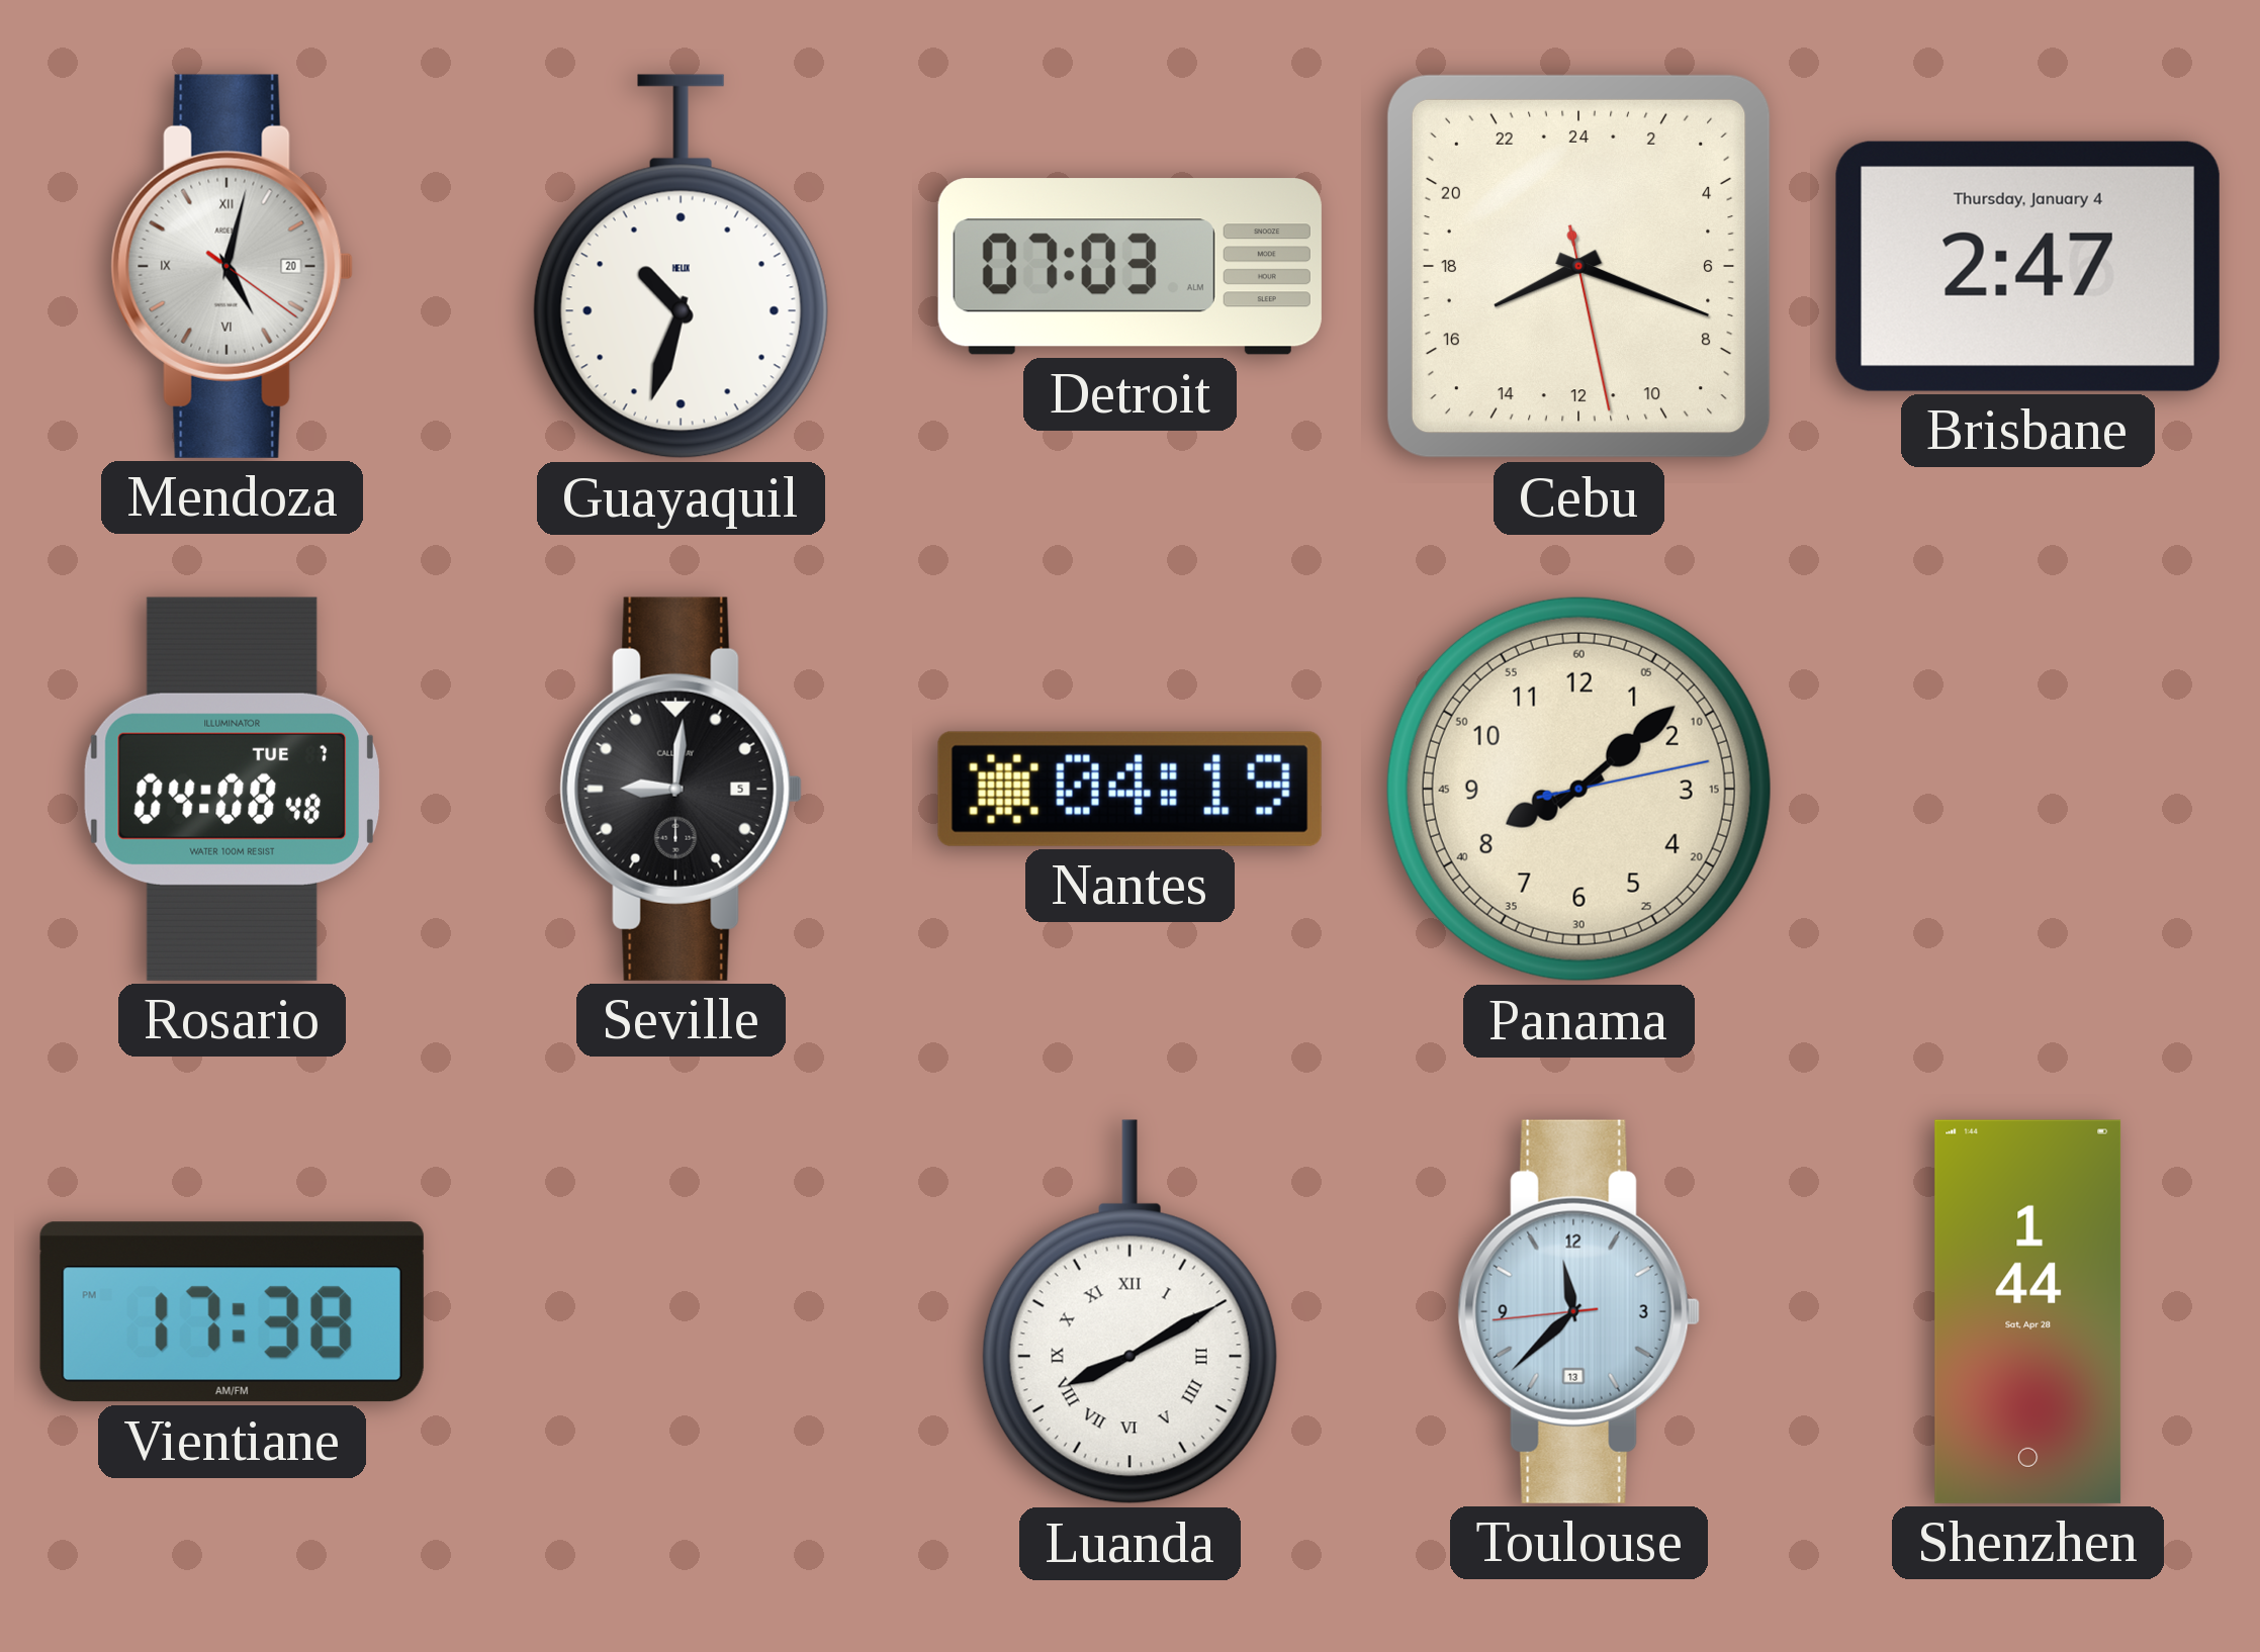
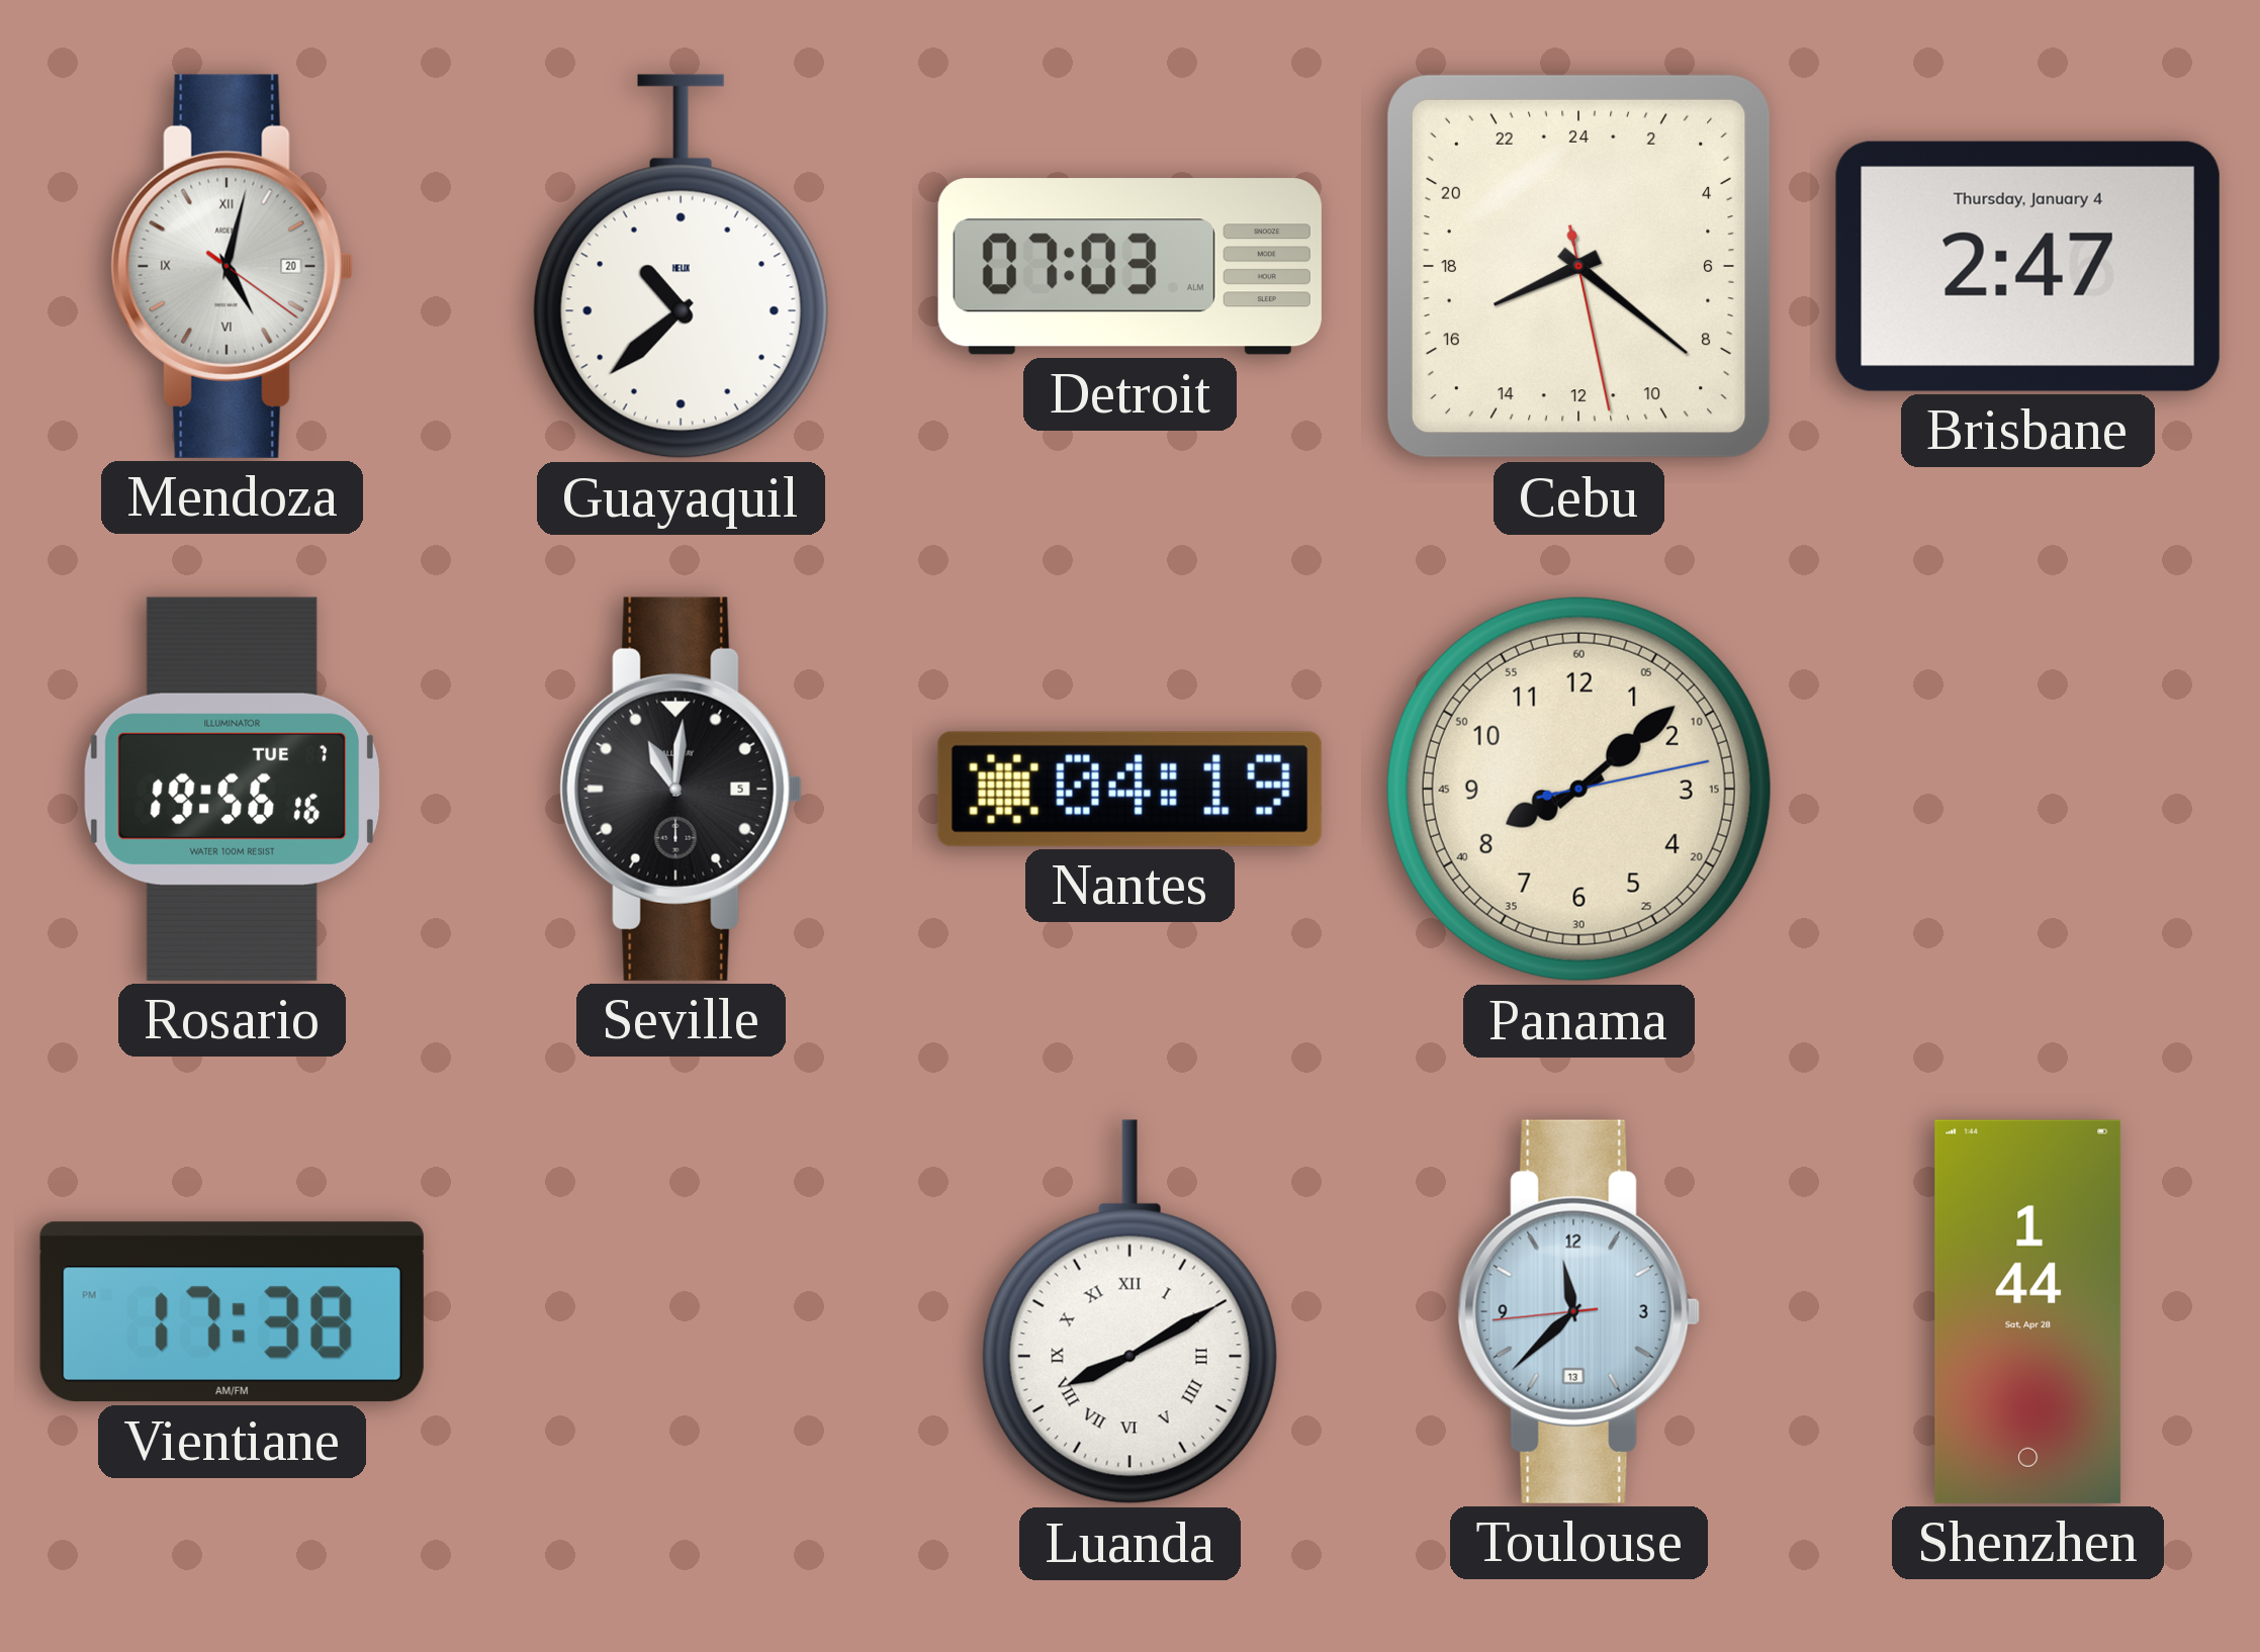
Guayaquil: 10:33 -> 10:38 (681, 267)
Cebu: 16:18 -> 16:21 (1578, 266)
Rosario: 04:08 -> 19:56 (232, 789)
Seville: 9:01 -> 11:01 (681, 789)
